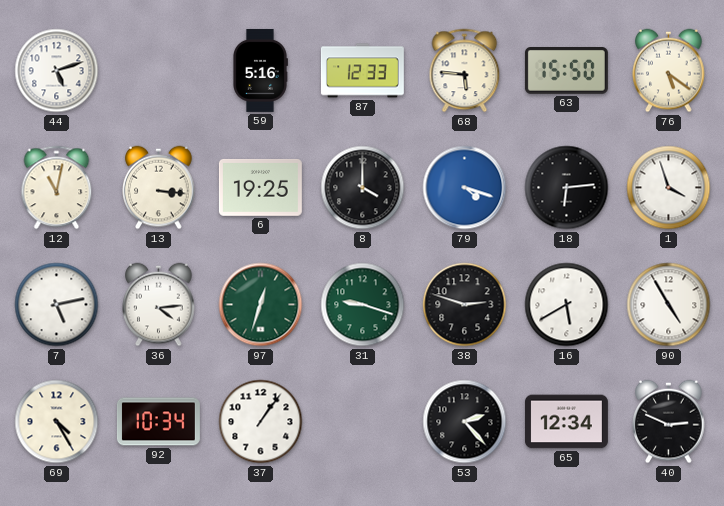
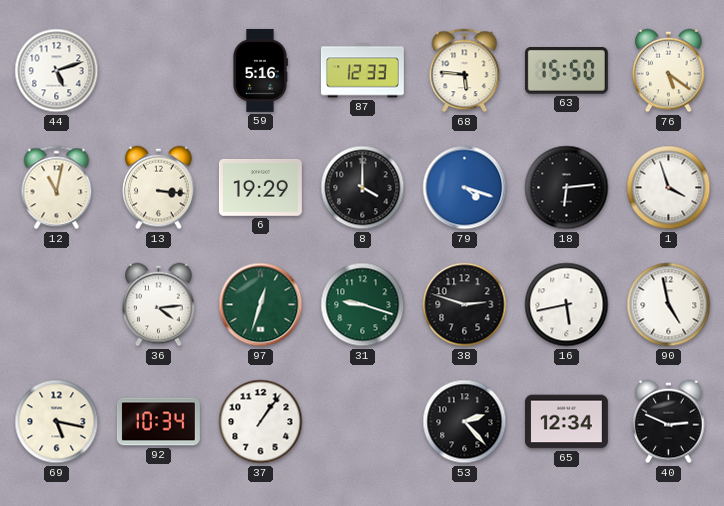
6: 19:25 -> 19:29 (260, 188)
7: 5:13 -> none (57, 305)
16: 5:40 -> 5:43 (567, 305)
90: 4:55 -> 4:58 (669, 305)
69: 4:25 -> 5:17 (57, 422)
